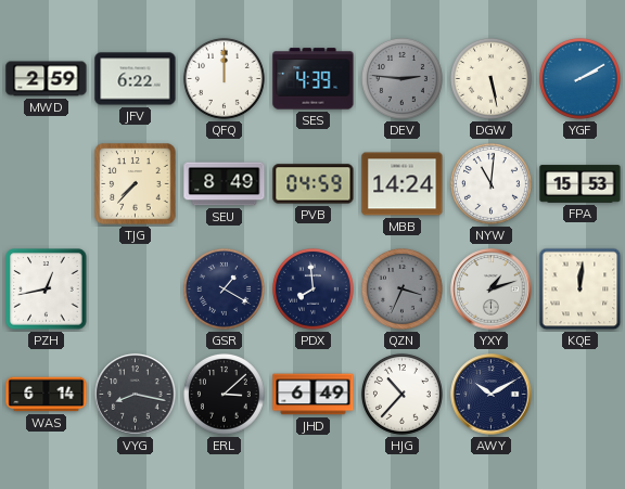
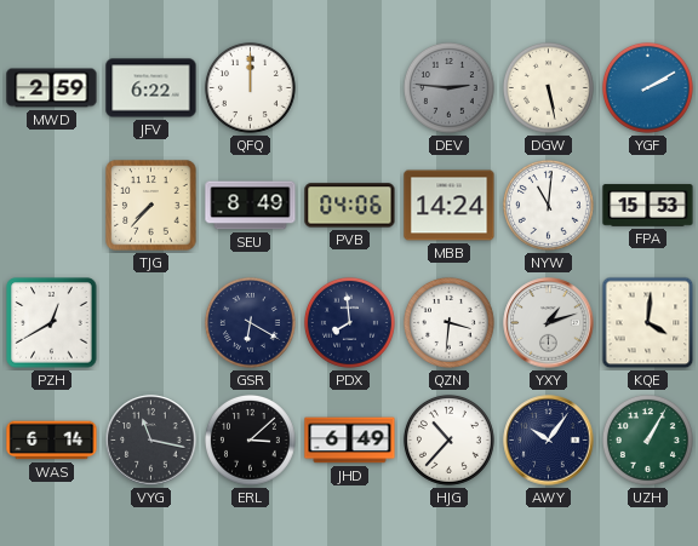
SES: 4:39 -> none (314, 79)
PVB: 04:59 -> 04:06 (350, 206)
PZH: 12:43 -> 12:40 (52, 323)
GSR: 1:20 -> 6:20 (250, 322)
QZN: 3:34 -> 3:31 (448, 322)
QZN dial: grey -> white (448, 322)
KQE: 12:01 -> 4:01 (648, 323)
VYG: 8:17 -> 11:17 (151, 441)
AWY: 10:10 -> 10:06 (549, 441)
UZH: none -> 1:05 (647, 439)
